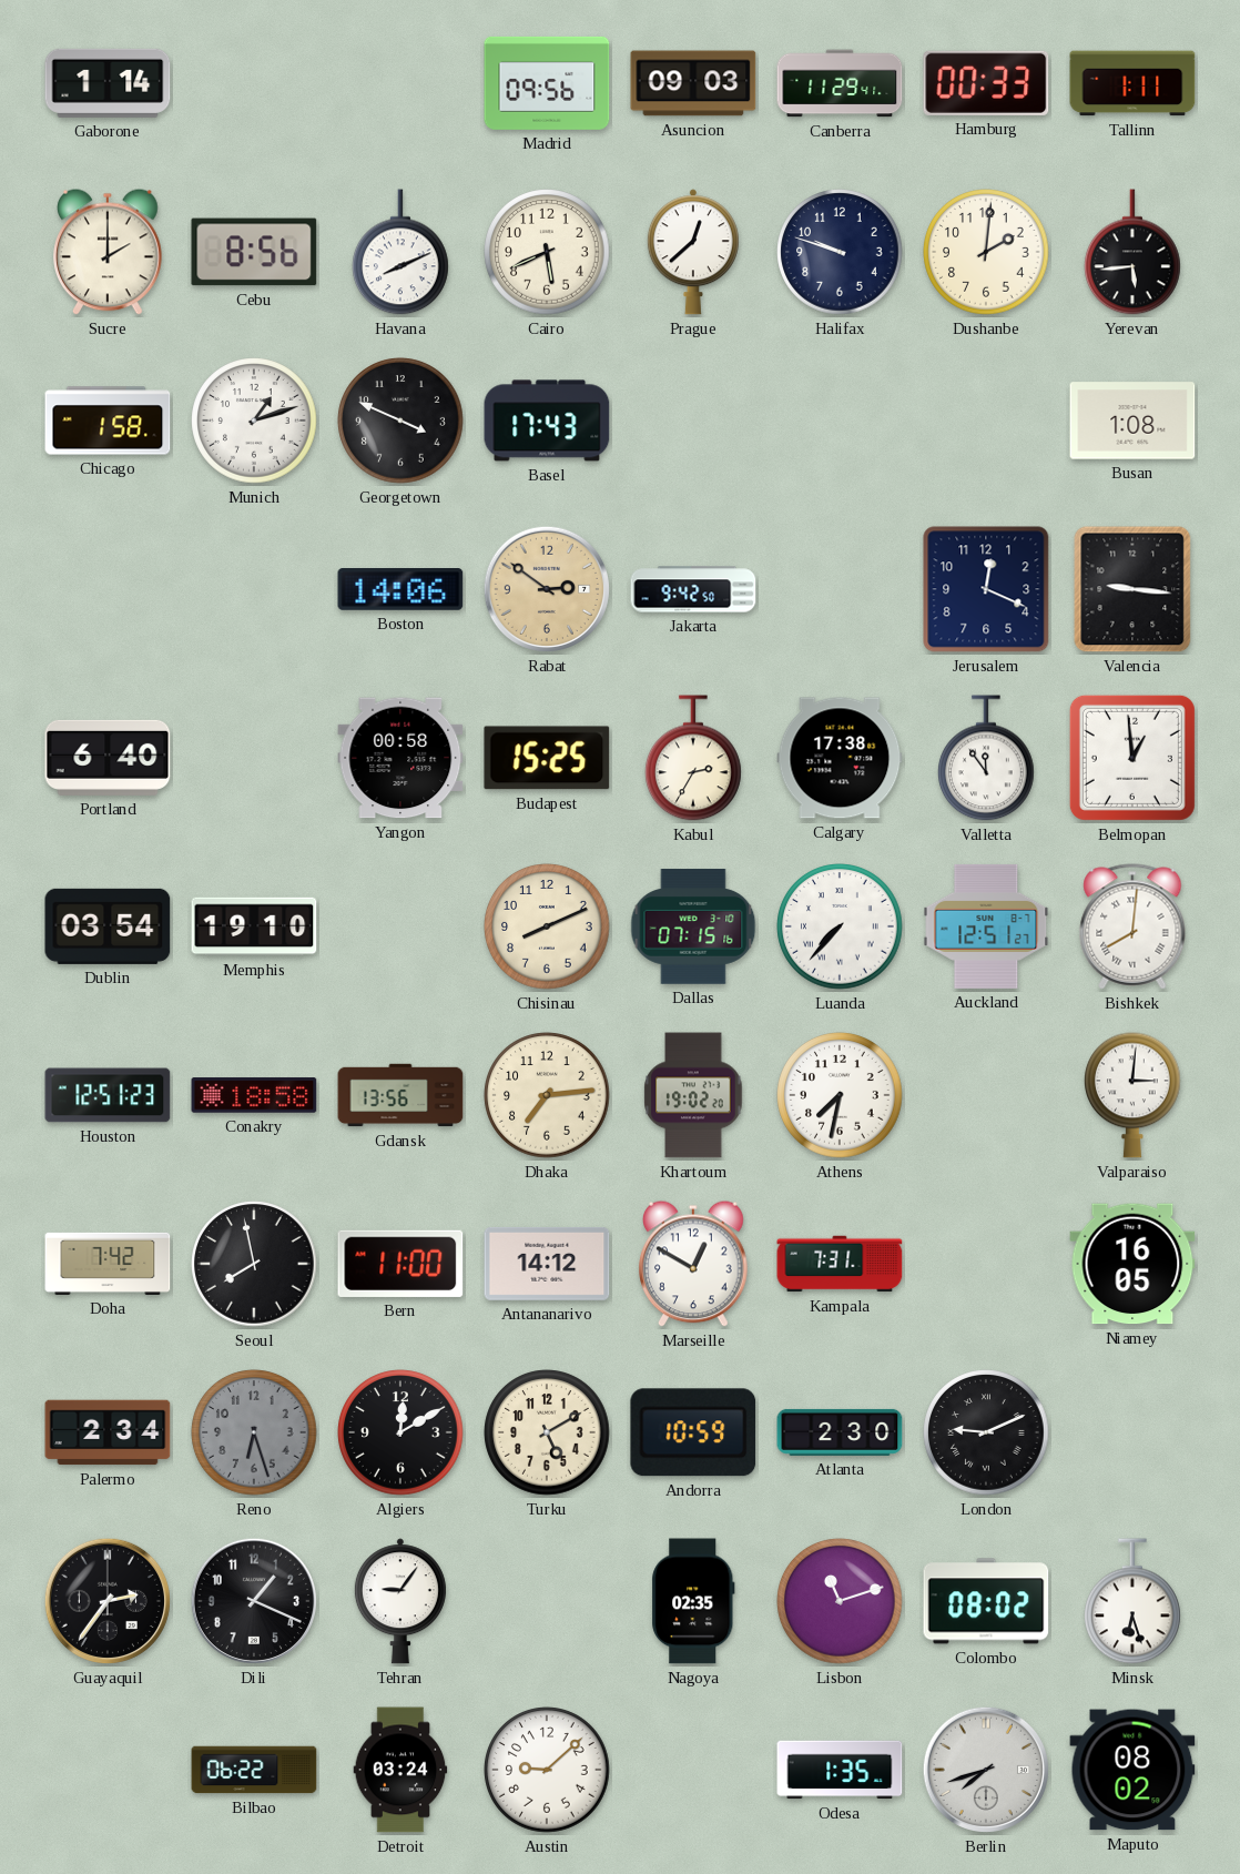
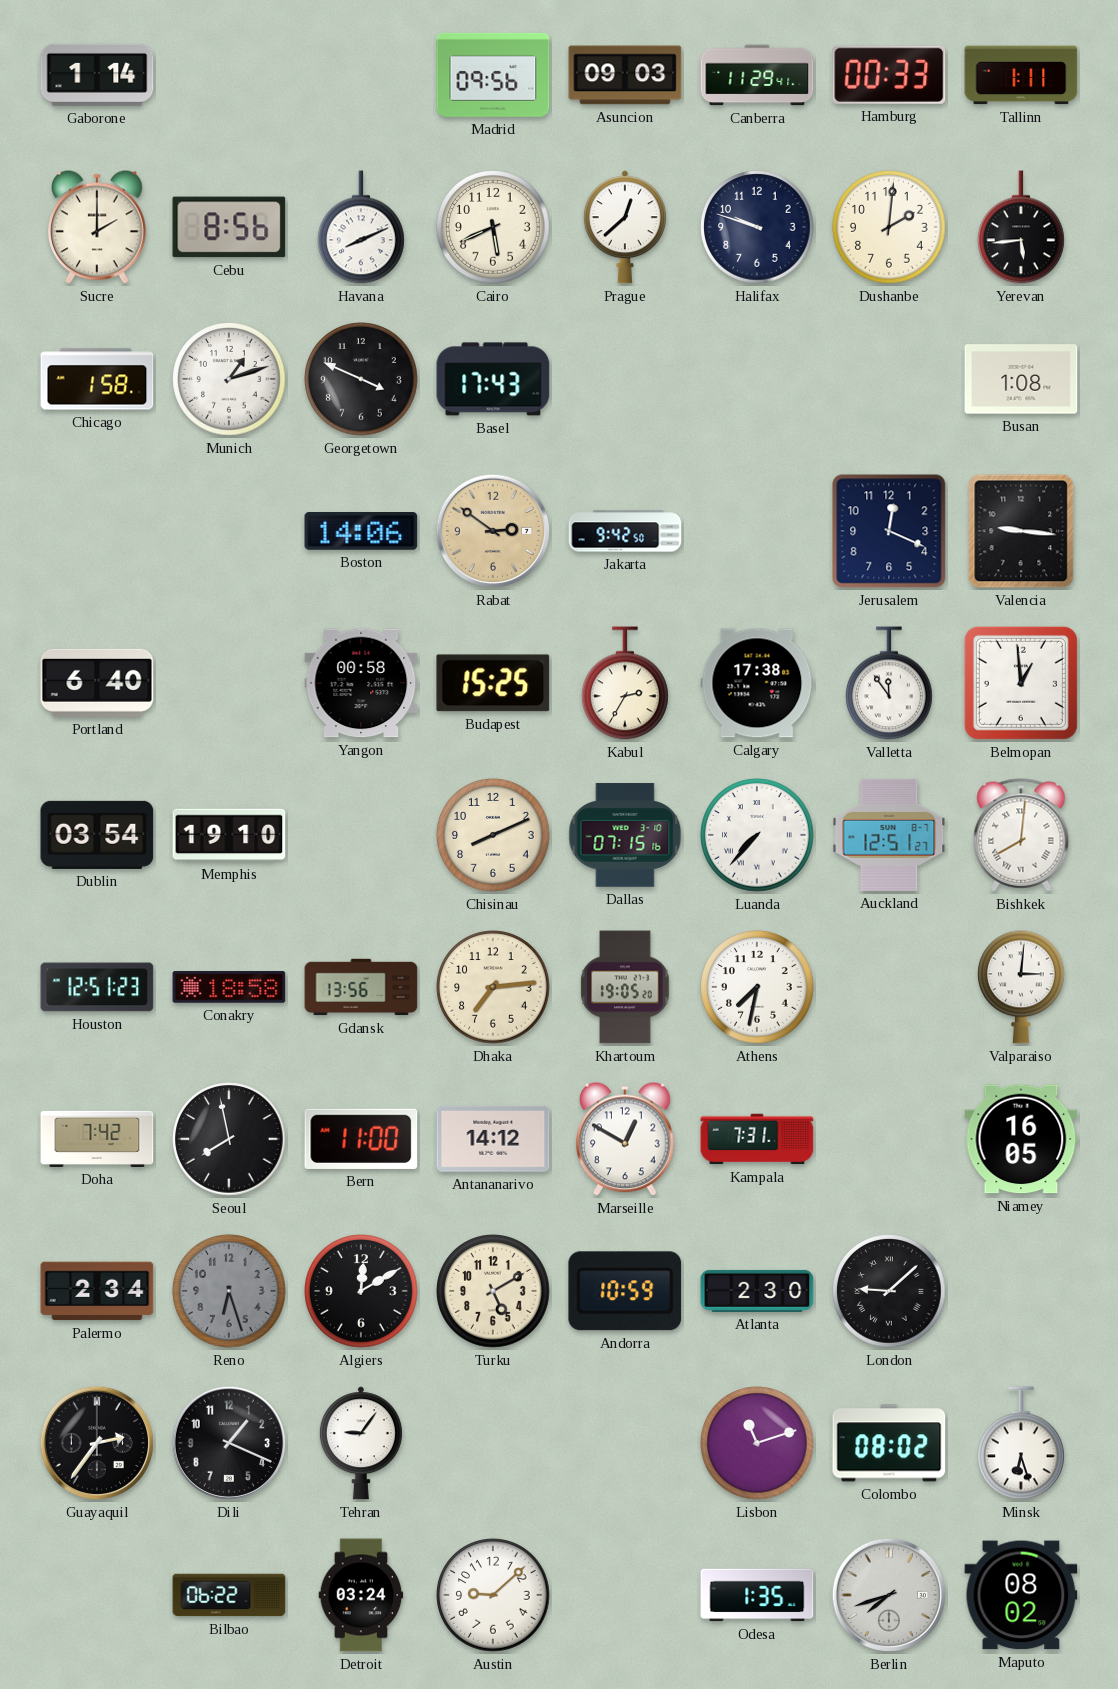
Khartoum: 19:02 -> 19:05 (625, 987)
London: 9:11 -> 9:08 (889, 1291)
Nagoya: 02:35 -> none (693, 1601)
